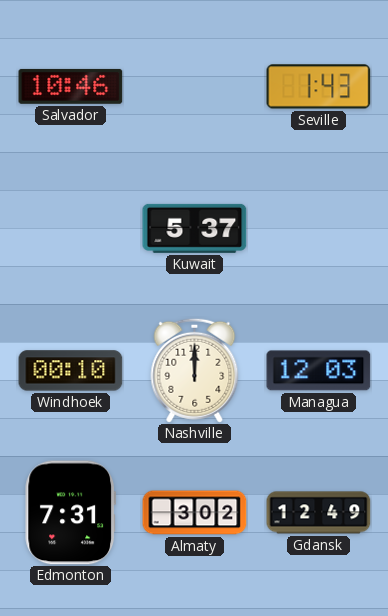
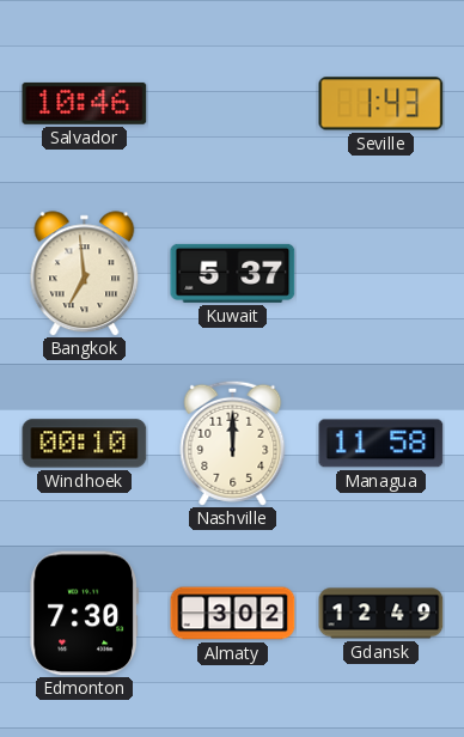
Bangkok: none -> 6:59 (85, 274)
Managua: 12:03 -> 11:58 (381, 444)
Edmonton: 7:31 -> 7:30 (84, 614)
